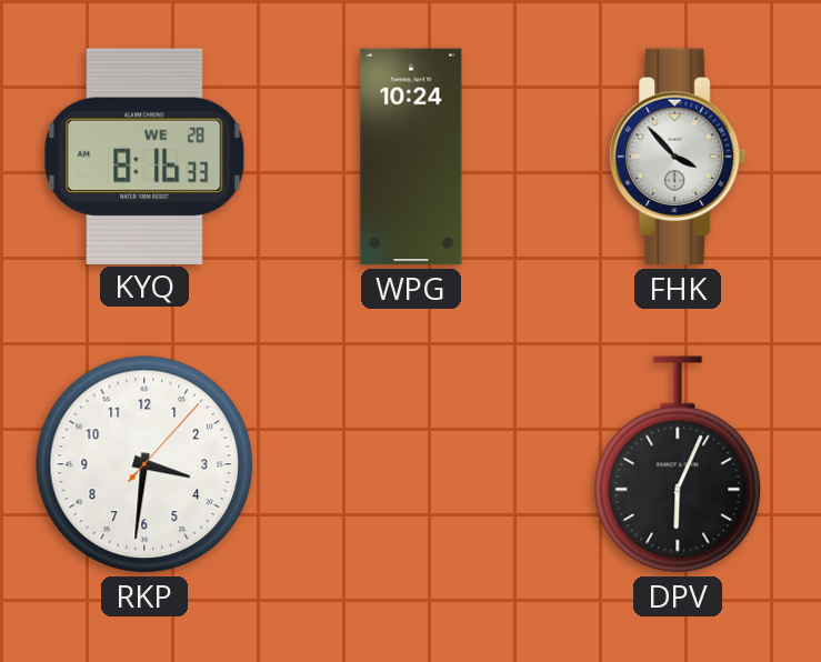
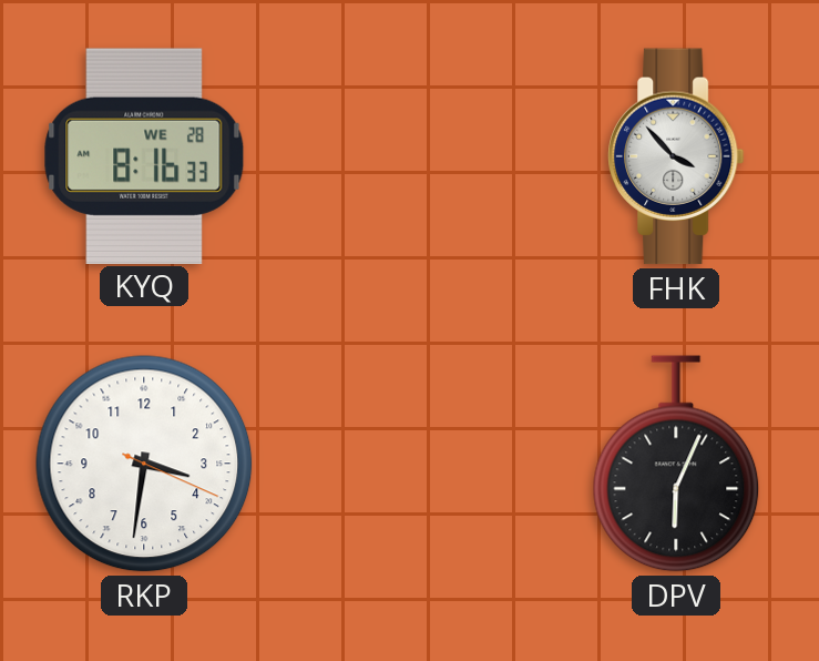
WPG: 10:24 -> none (411, 157)
RKP: 3:31:07 -> 3:31:19 (144, 464)
